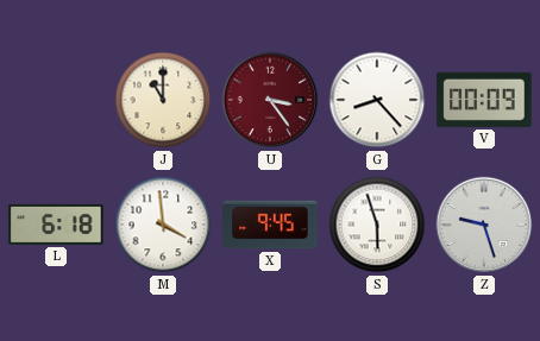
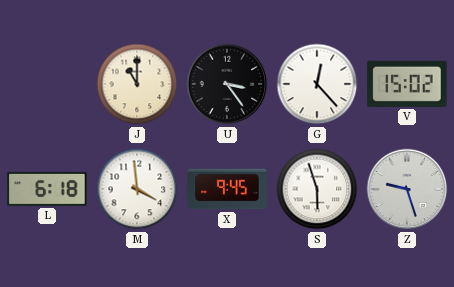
U dial: burgundy -> black (227, 84)
G: 8:23 -> 12:23 (317, 84)
V: 00:09 -> 15:02 (407, 84)
